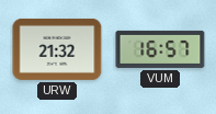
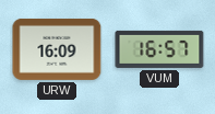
URW: 21:32 -> 16:09 (57, 49)
